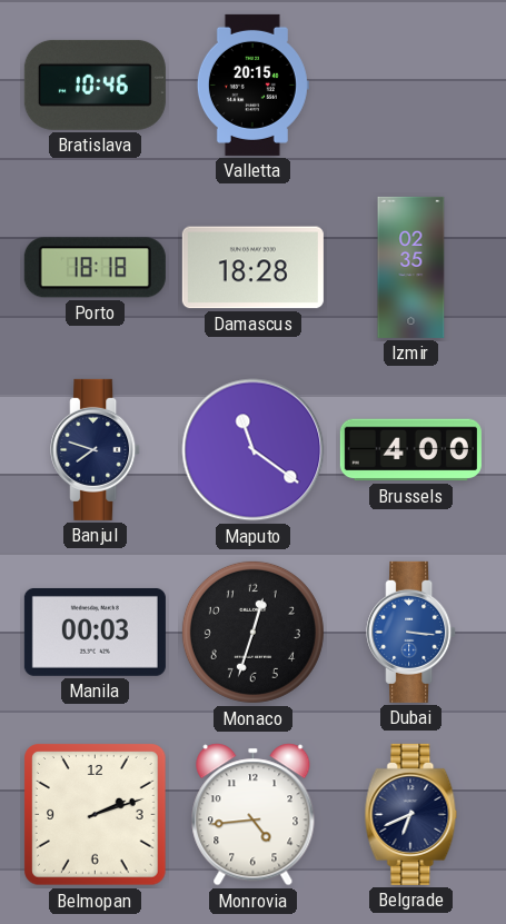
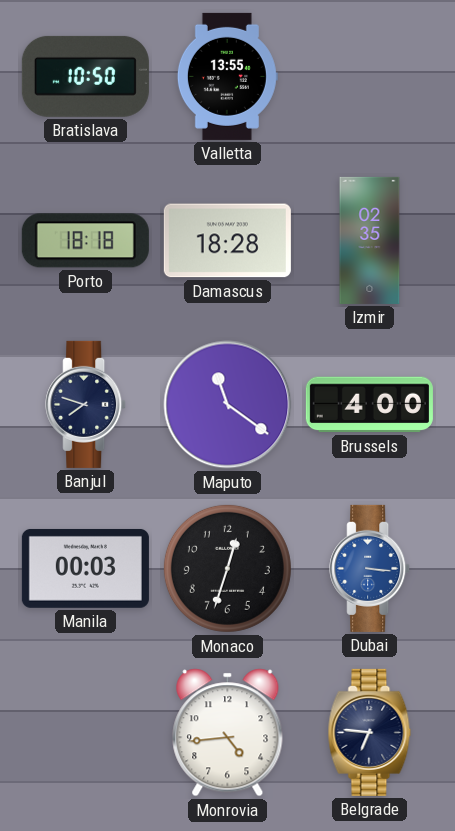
Bratislava: 10:46 -> 10:50 (85, 76)
Valletta: 20:15 -> 13:55 (227, 76)
Belmopan: 2:12 -> none (96, 815)
Belgrade: 6:41 -> 6:46 (370, 732)
